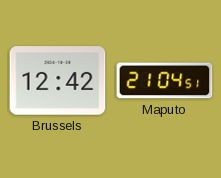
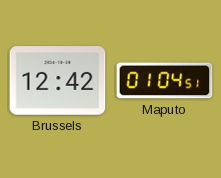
Maputo: 21:04 -> 01:04 (165, 81)
